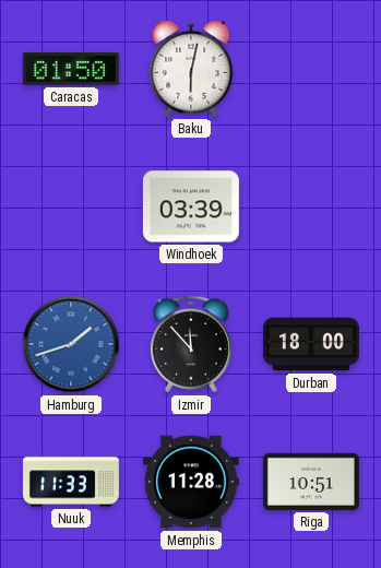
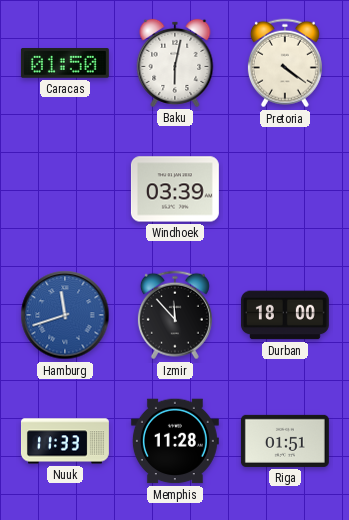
Pretoria: none -> 4:21 (285, 63)
Hamburg: 1:42 -> 11:42 (65, 315)
Riga: 10:51 -> 01:51 (285, 441)
